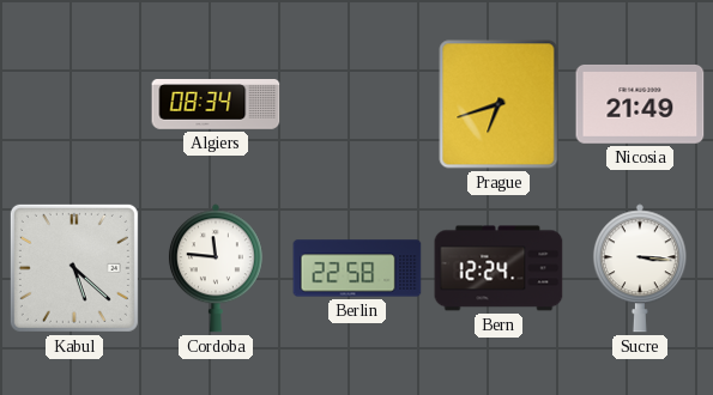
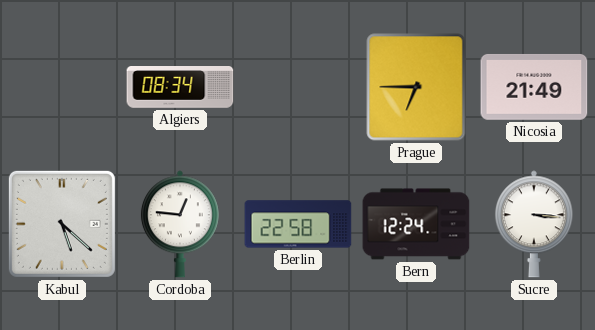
Prague: 6:42 -> 6:45 (416, 87)
Cordoba: 11:46 -> 12:46 (180, 224)
